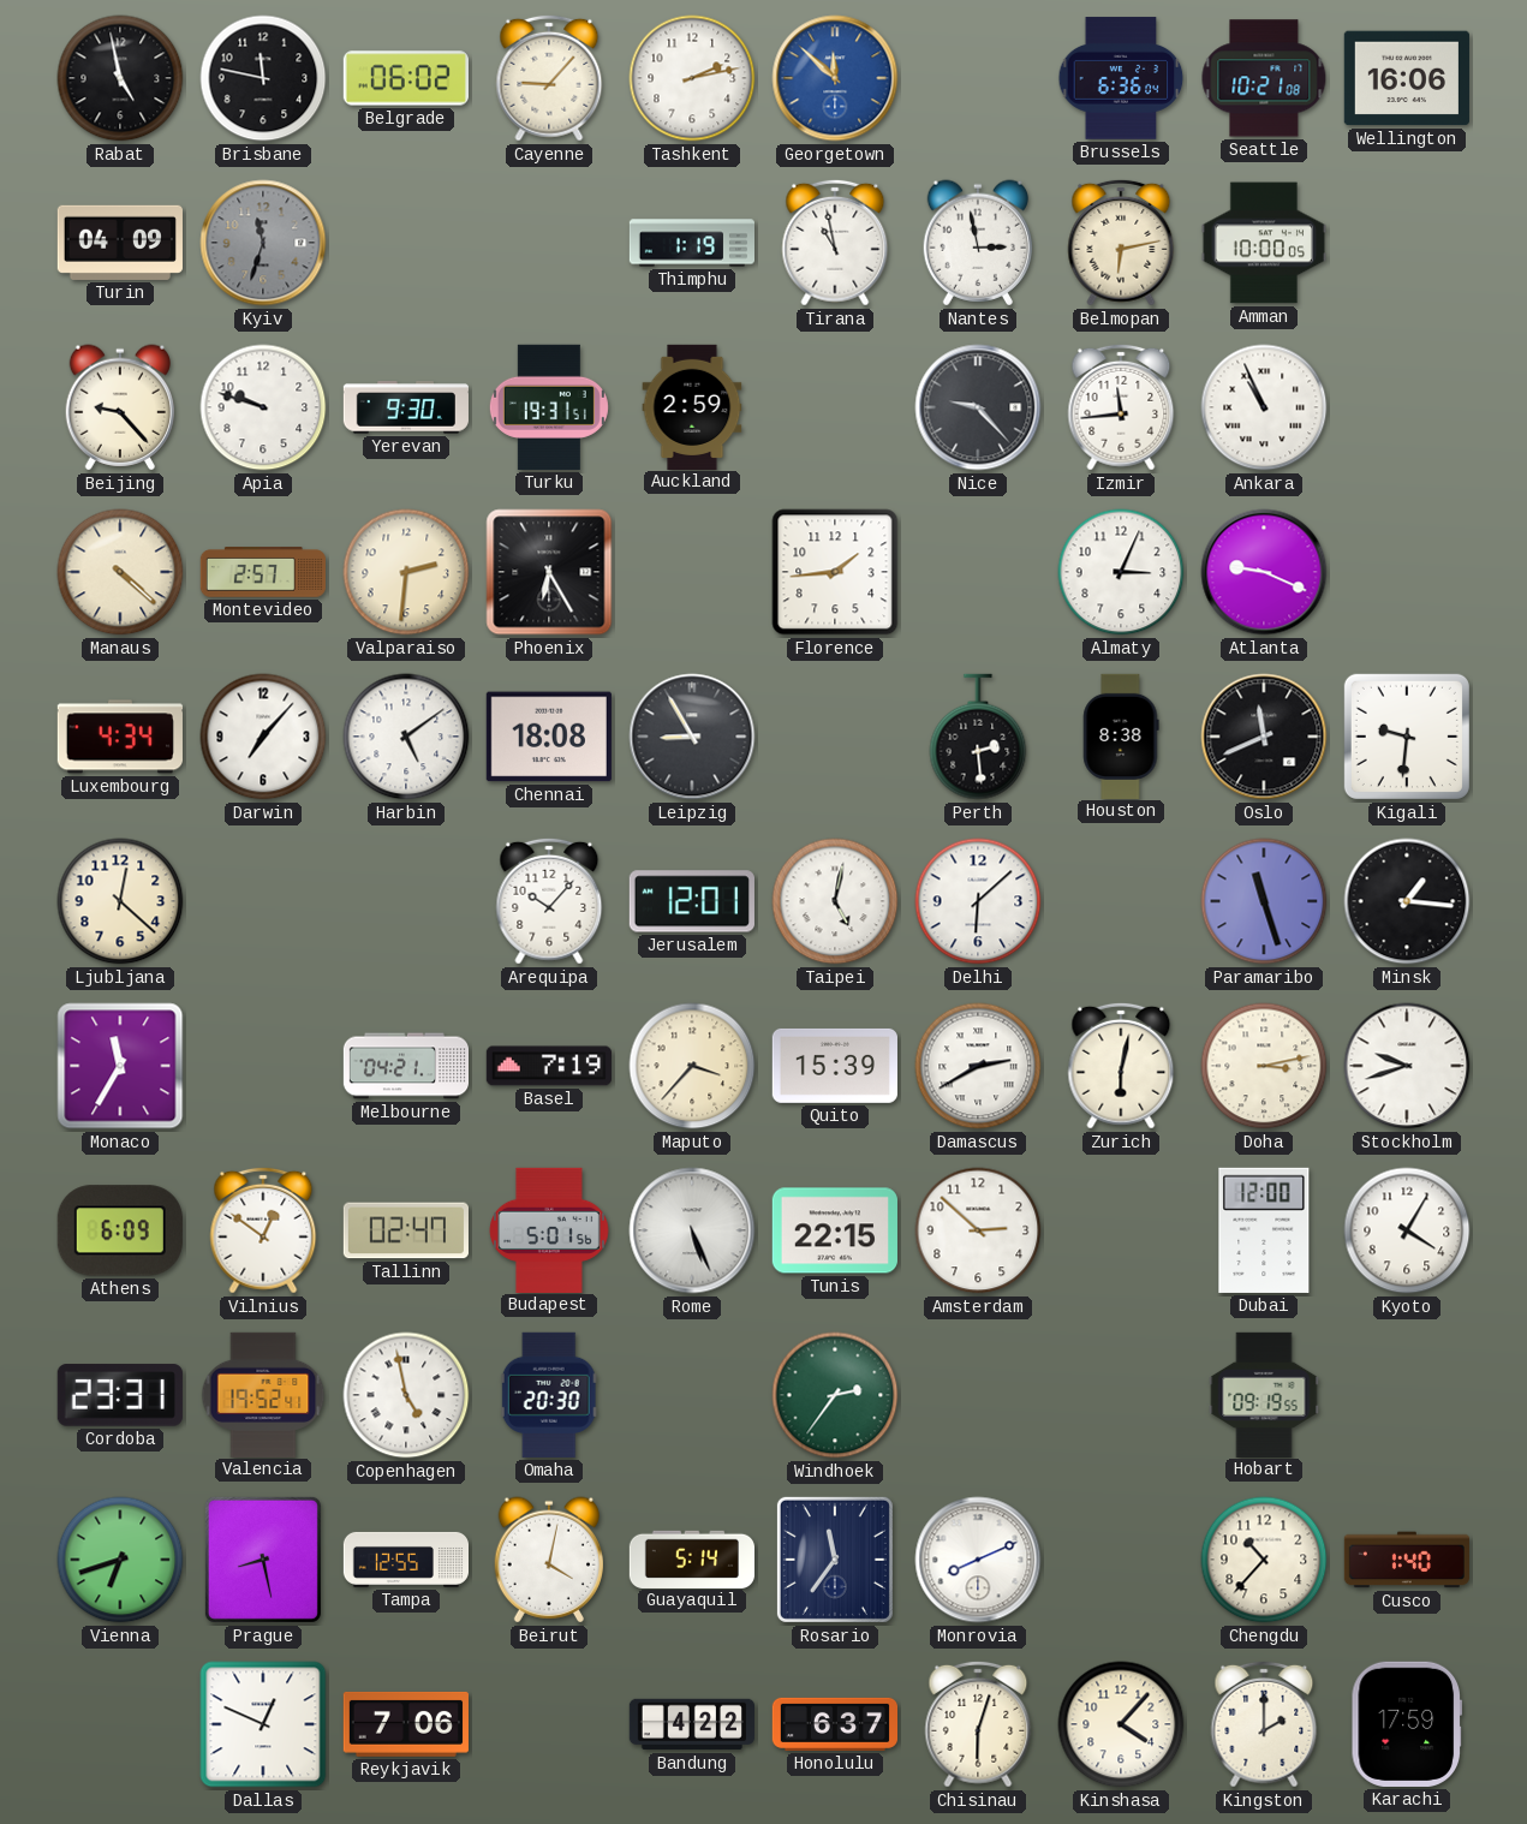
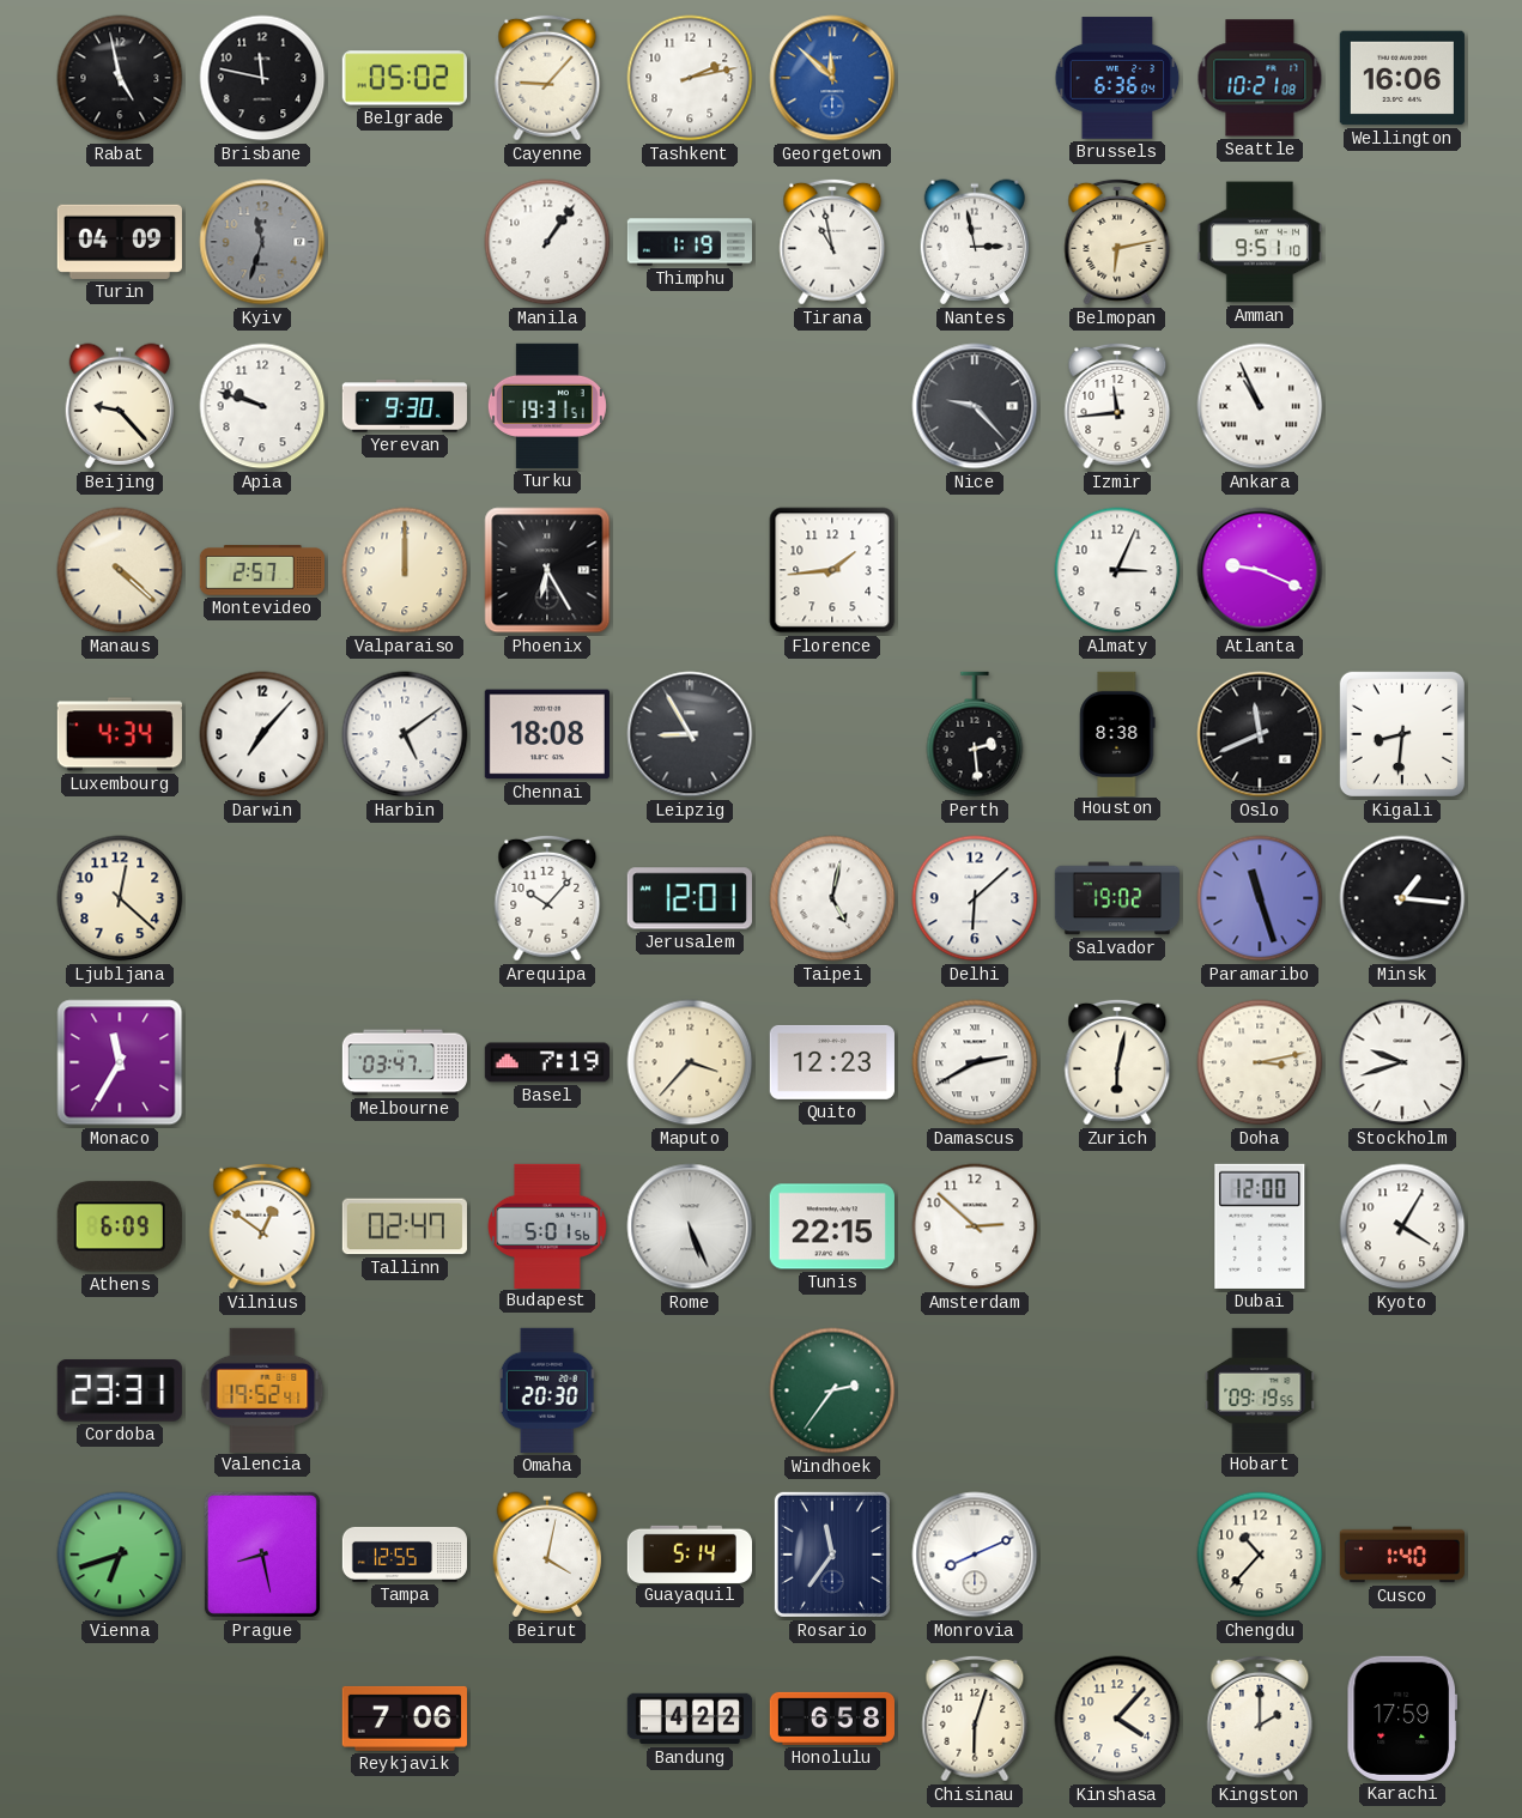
Belgrade: 06:02 -> 05:02 (405, 78)
Manila: none -> 1:06 (547, 242)
Amman: 10:00 -> 9:51 (1260, 242)
Auckland: 2:59 -> none (692, 406)
Valparaiso: 2:31 -> 12:00 (405, 570)
Kigali: 9:31 -> 8:31 (1402, 734)
Salvador: none -> 19:02 (1116, 898)
Melbourne: 04:21 -> 03:47 (404, 1062)
Quito: 15:39 -> 12:23 (832, 1062)
Copenhagen: 4:58 -> none (406, 1395)
Dallas: 12:49 -> none (263, 1724)
Honolulu: 6:37 -> 6:58 (831, 1719)
